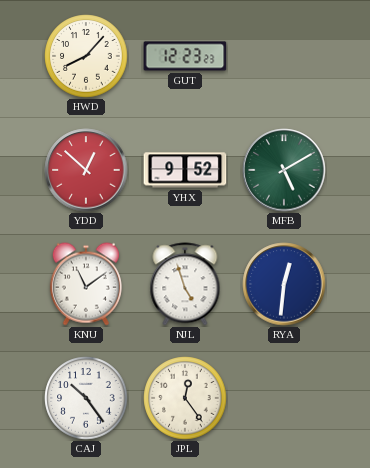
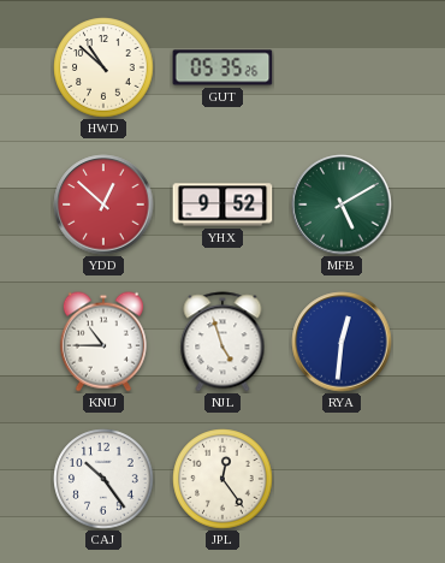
HWD: 8:07 -> 10:52 (103, 67)
GUT: 12:23 -> 05:35 (222, 67)
KNU: 11:09 -> 10:45 (103, 342)
